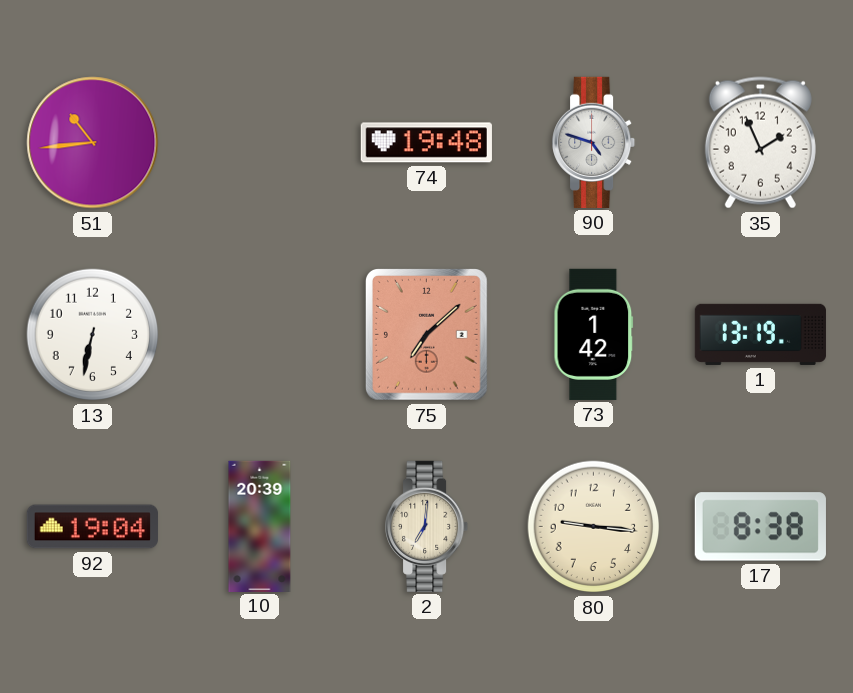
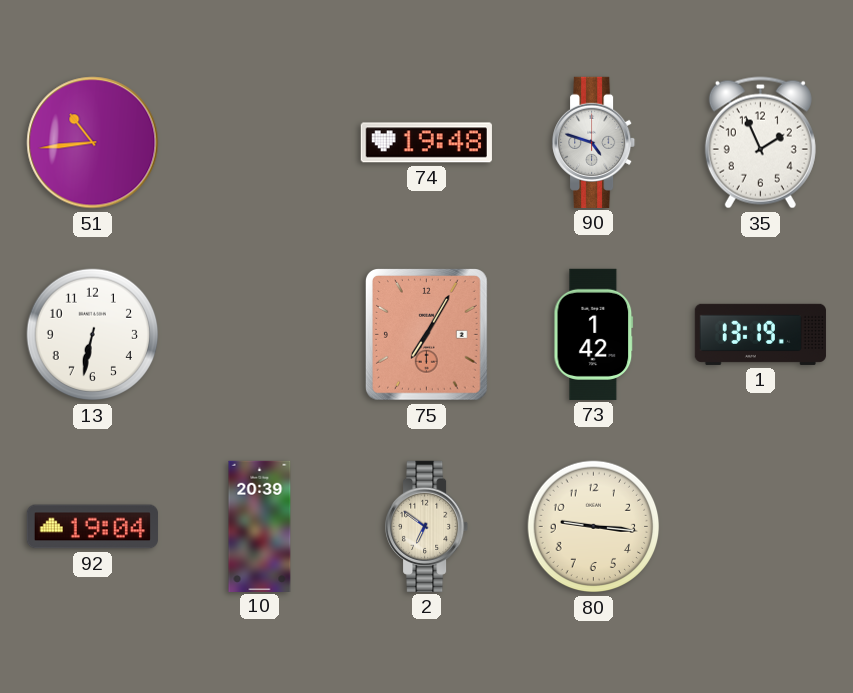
75: 7:08 -> 7:05 (426, 335)
2: 7:01 -> 6:51 (427, 526)
17: 8:38 -> none (760, 527)
